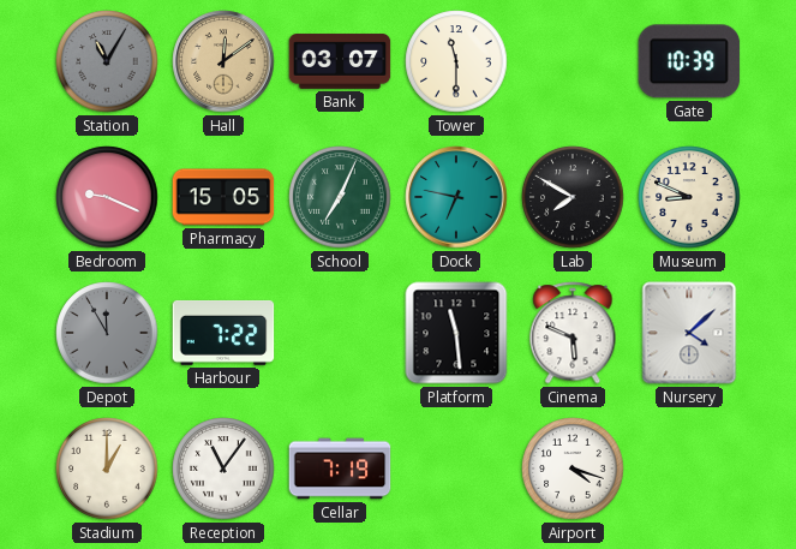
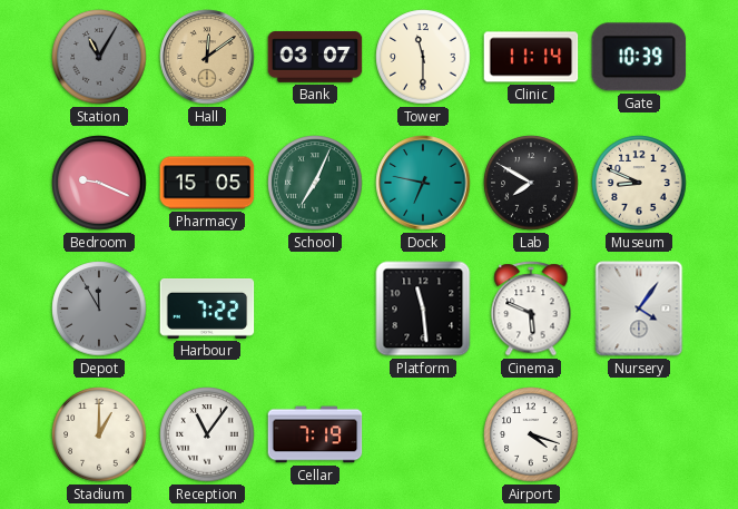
Clinic: none -> 11:14 (531, 57)
Nursery: 4:08 -> 4:06 (639, 309)
